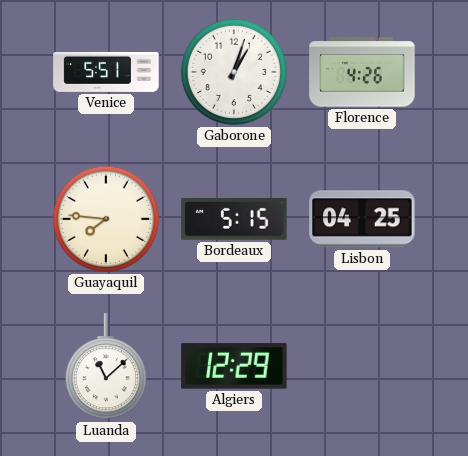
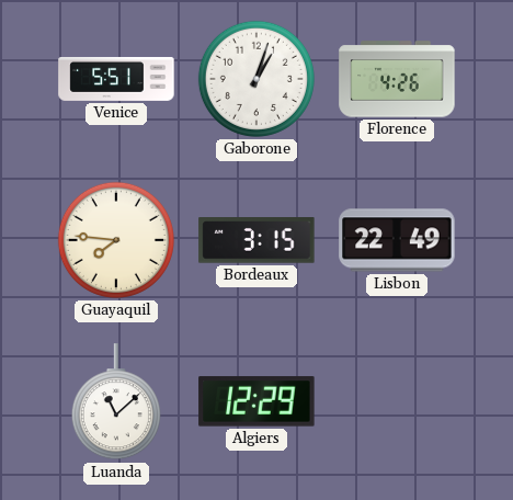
Bordeaux: 5:15 -> 3:15 (256, 241)
Lisbon: 04:25 -> 22:49 (397, 240)
